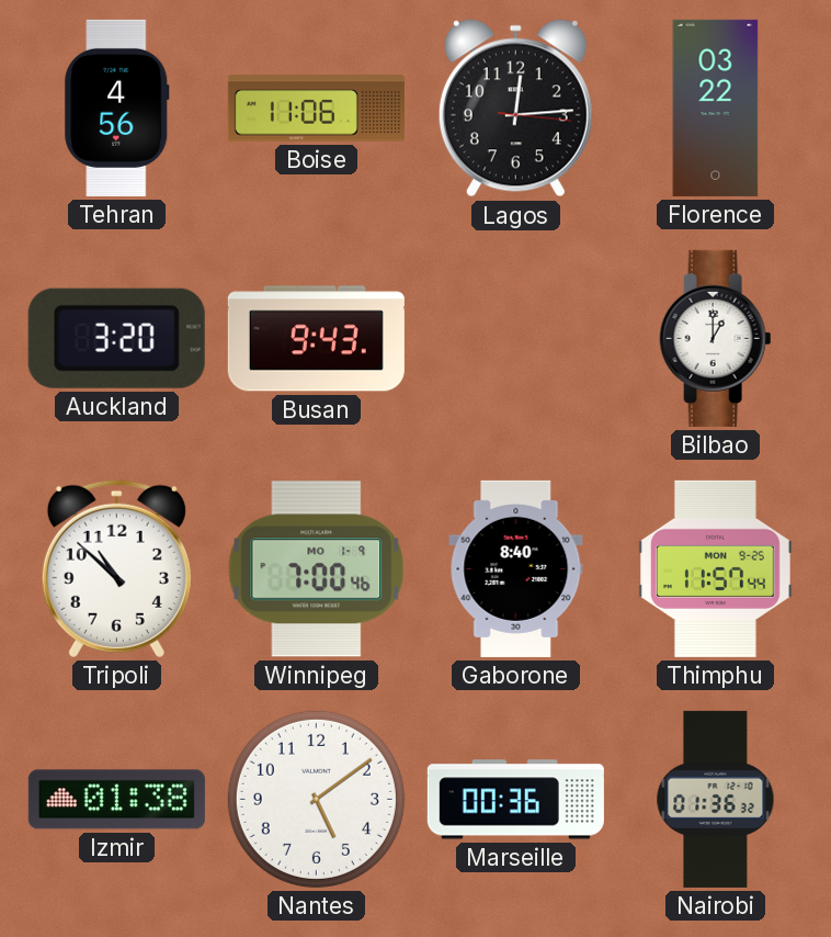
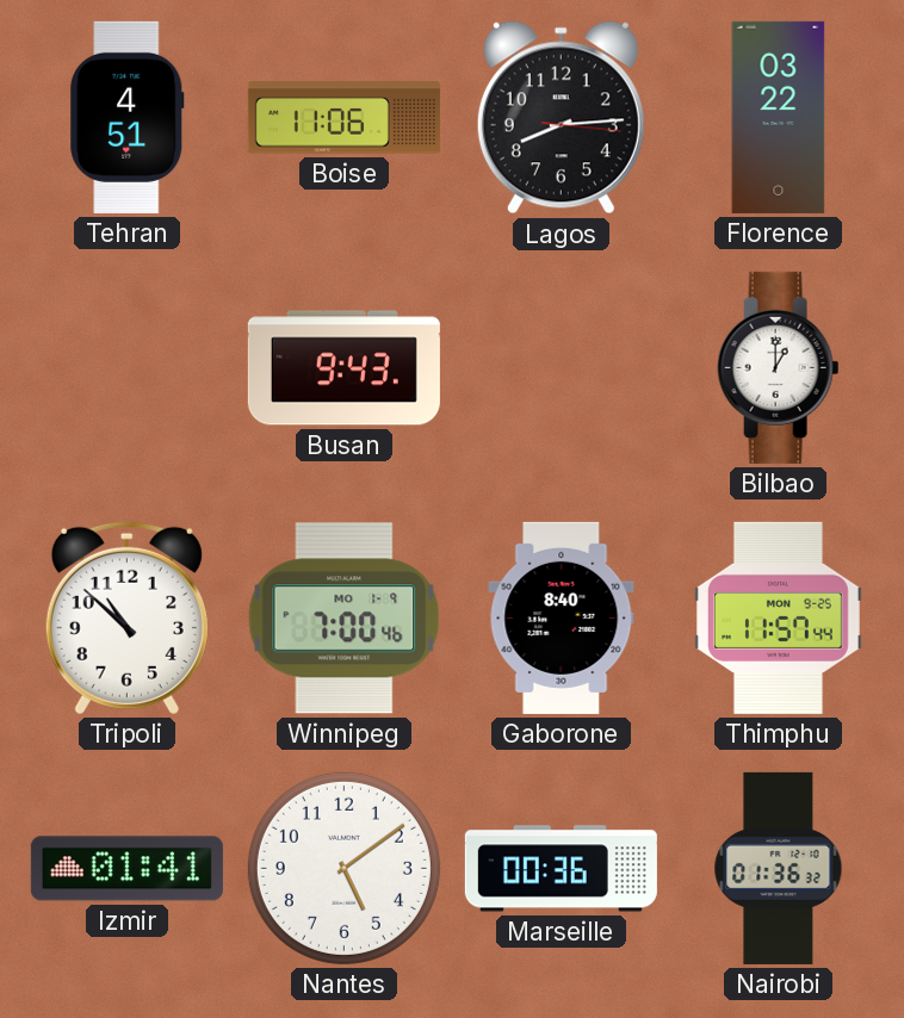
Tehran: 4:56 -> 4:51 (128, 117)
Lagos: 12:14 -> 8:14 (561, 118)
Auckland: 3:20 -> none (116, 338)
Izmir: 01:38 -> 01:41 (126, 869)
